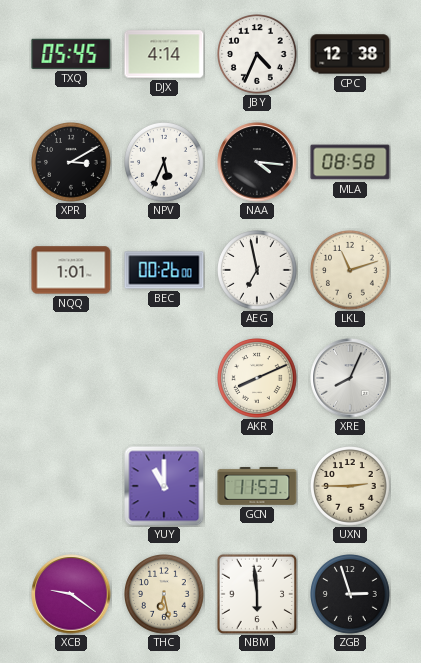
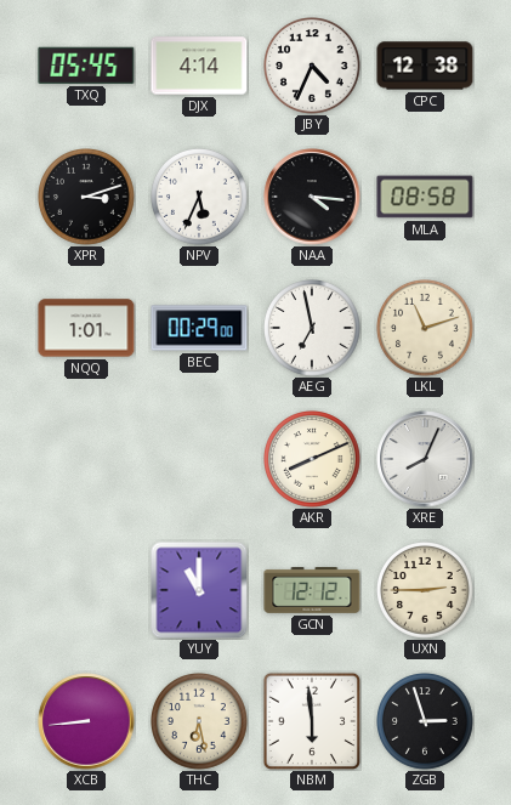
XPR: 3:10 -> 3:12 (87, 198)
BEC: 00:26 -> 00:29 (199, 328)
GCN: 11:53 -> 12:12 (312, 591)
XCB: 9:21 -> 8:44 (86, 721)
